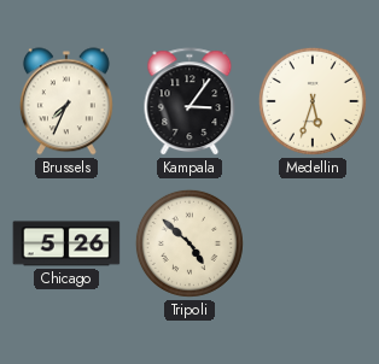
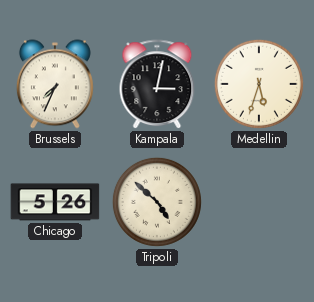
Kampala: 3:06 -> 3:02 (157, 85)
